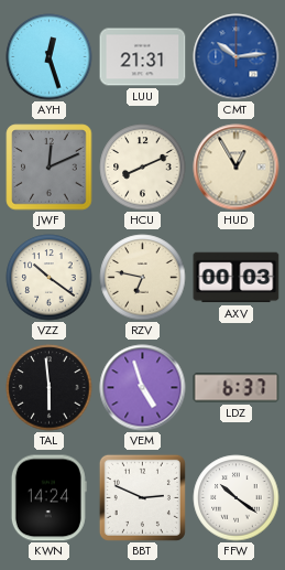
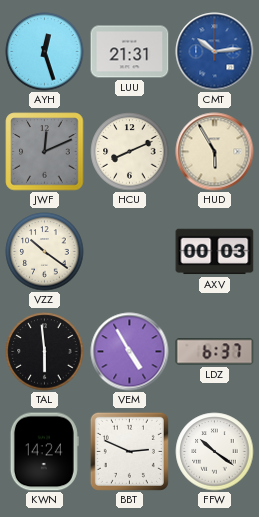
HUD: 12:55 -> 5:55 (215, 152)
RZV: 6:47 -> none (143, 278)
VEM: 4:57 -> 4:55 (130, 352)
